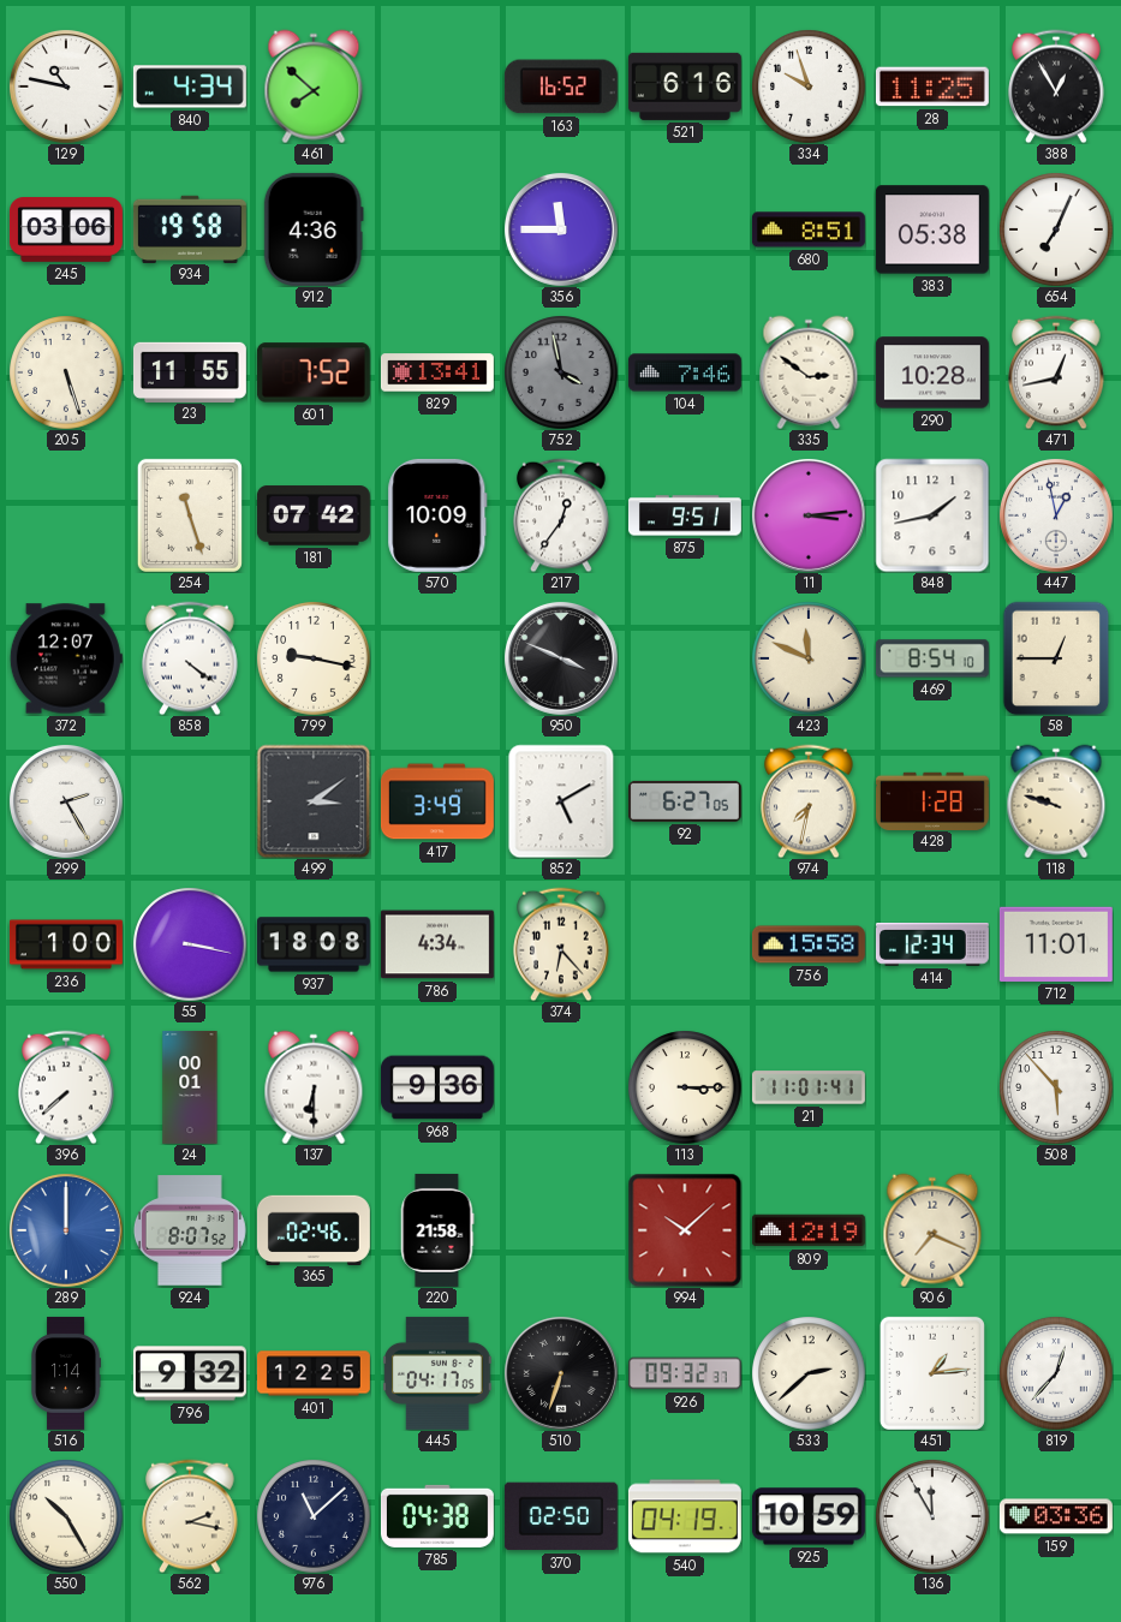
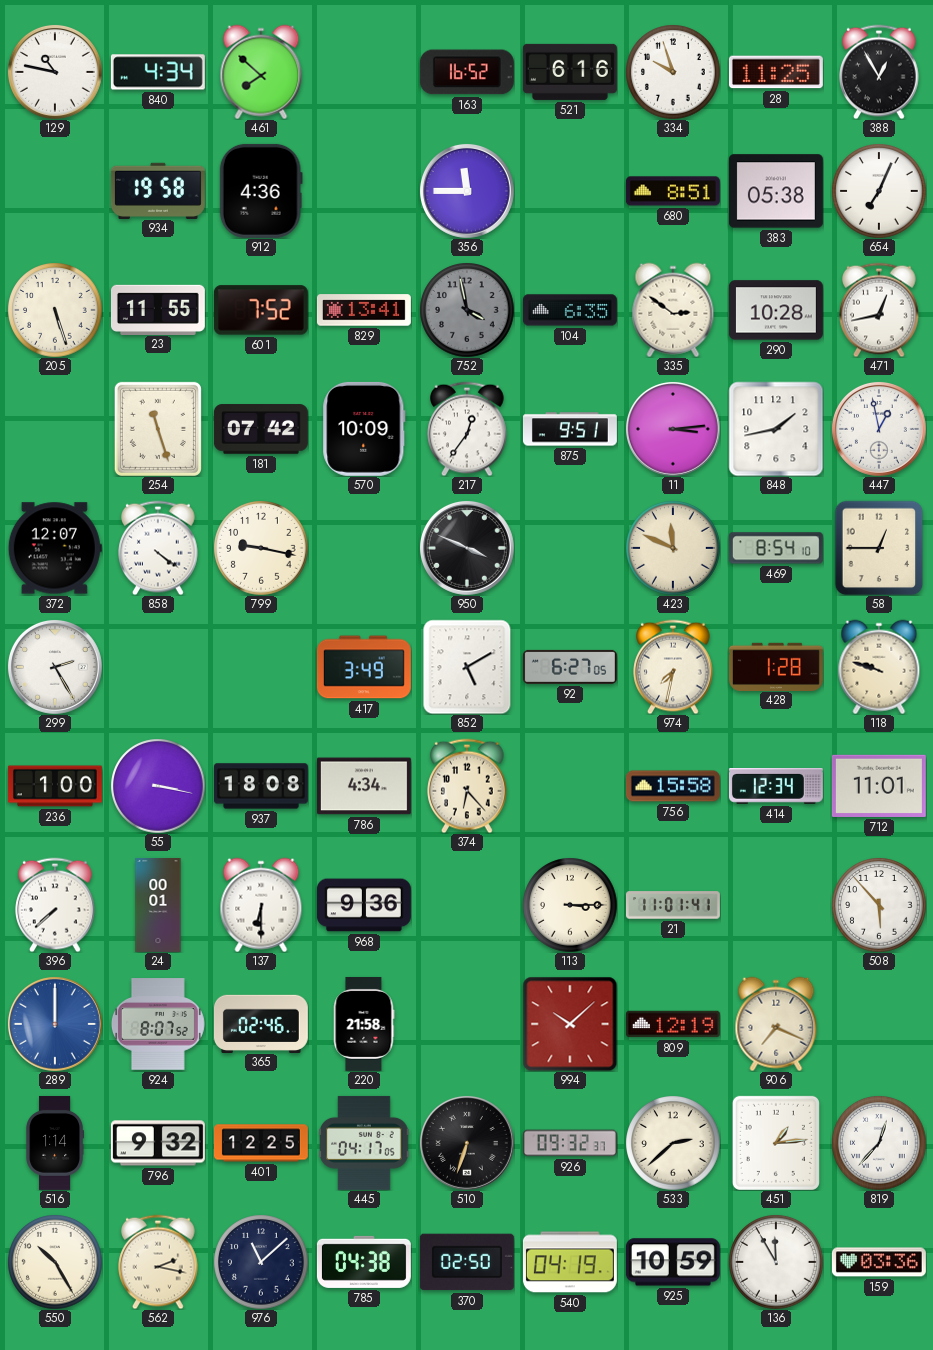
245: 03:06 -> none (66, 231)
104: 7:46 -> 6:35 (570, 310)
499: 3:09 -> none (314, 801)
